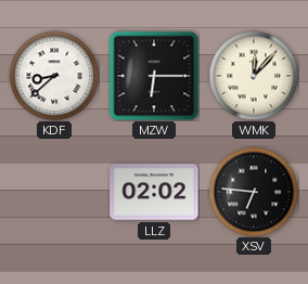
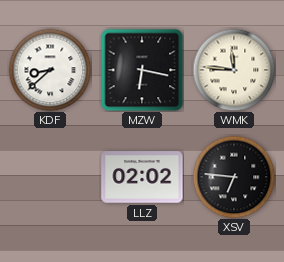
MZW: 6:15 -> 6:17 (142, 70)
WMK: 12:07 -> 11:46 (234, 70)
